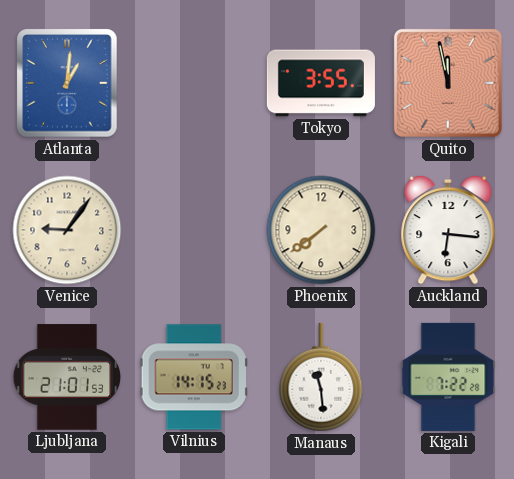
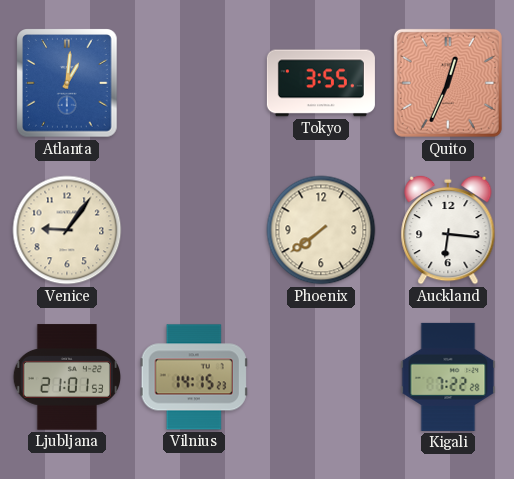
Quito: 11:58 -> 12:34 (448, 83)
Manaus: 11:29 -> none (321, 377)
